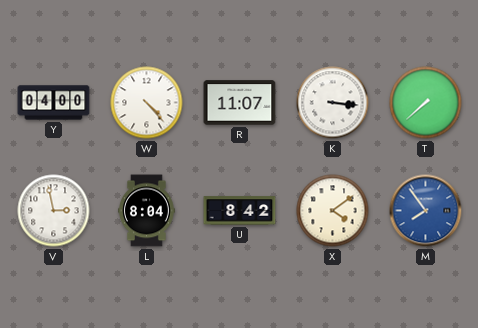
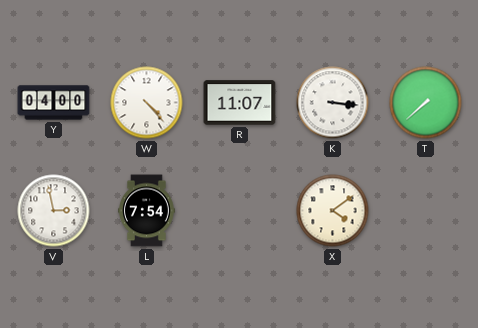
L: 8:04 -> 7:54 (147, 211)
U: 8:42 -> none (240, 211)
M: 7:54 -> none (426, 211)
